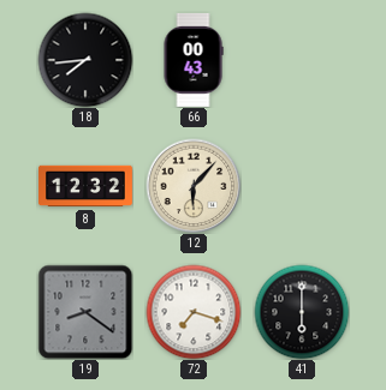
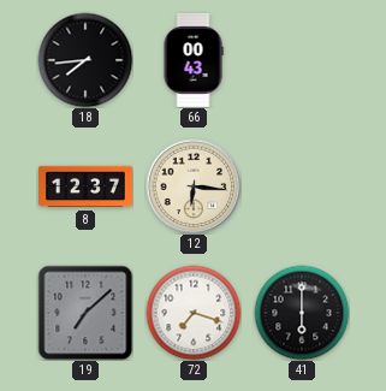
8: 12:32 -> 12:37 (87, 186)
12: 6:07 -> 6:16 (194, 186)
19: 8:21 -> 7:08 (85, 313)
